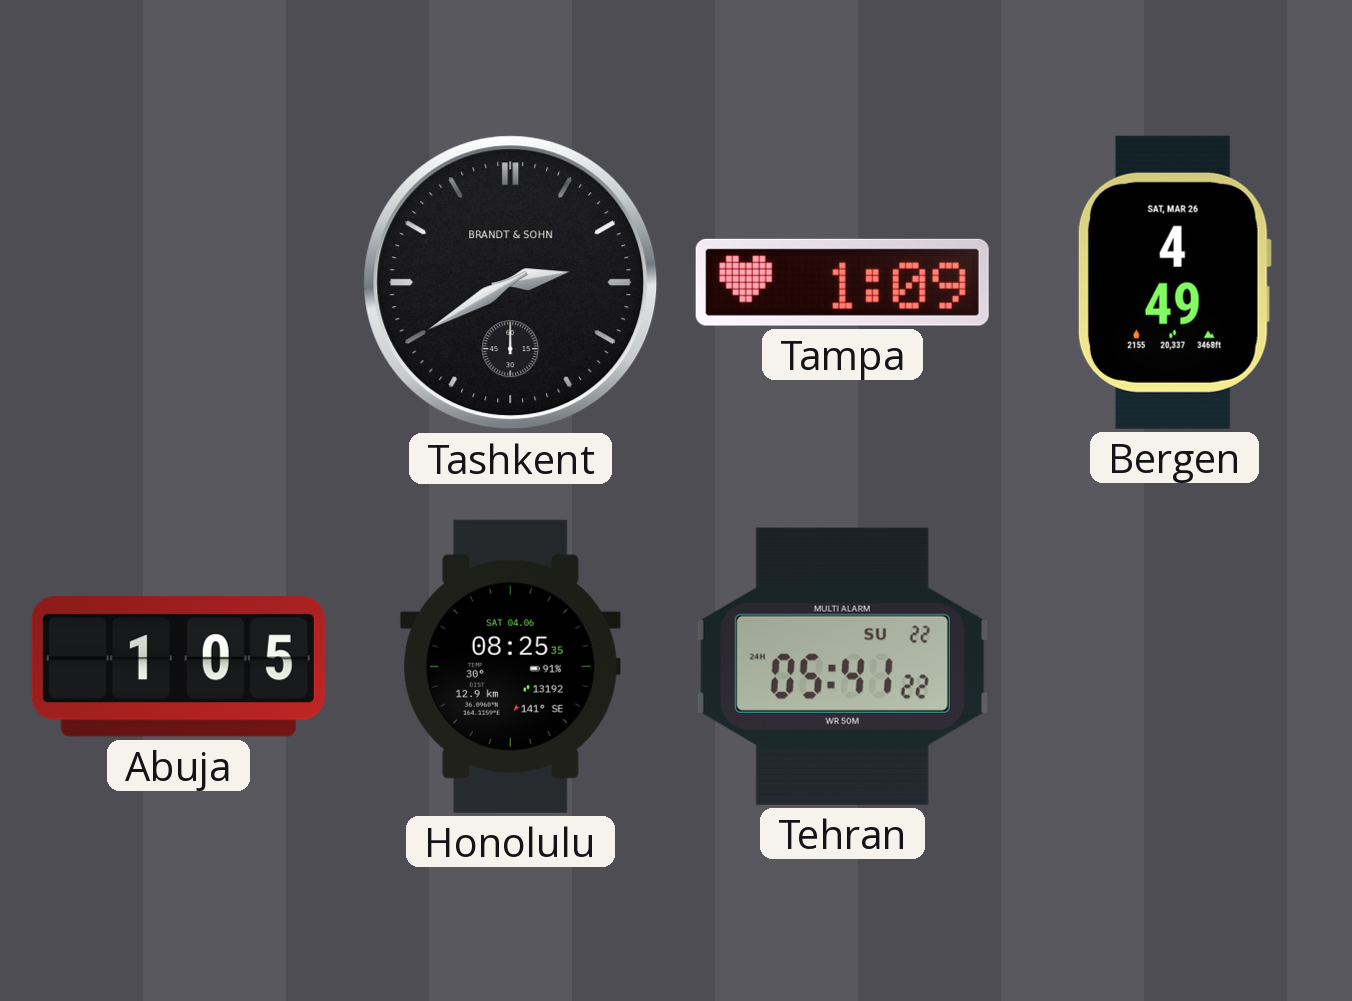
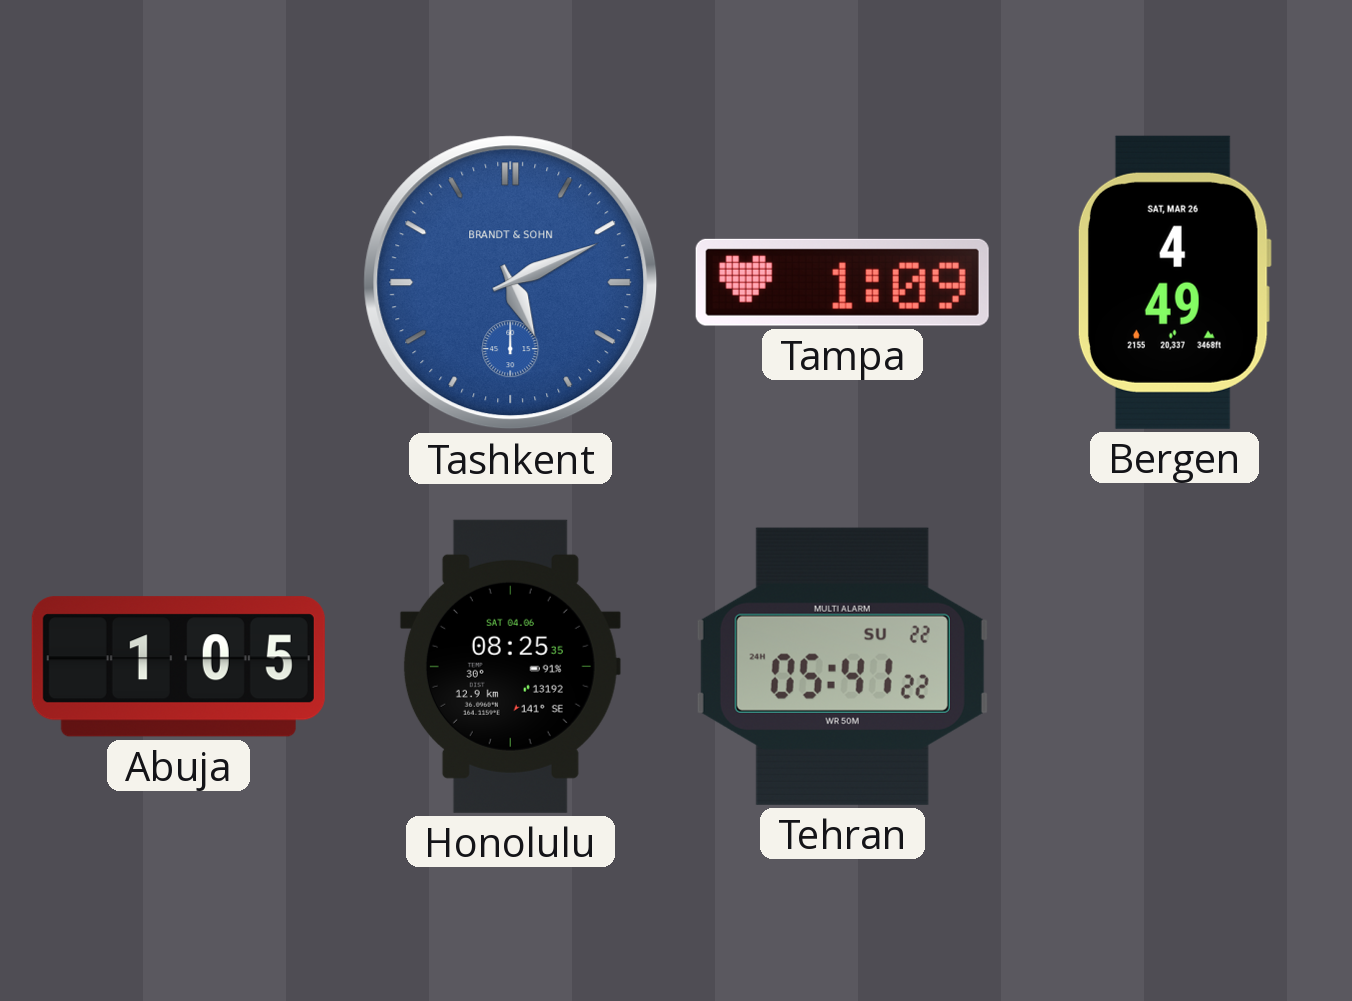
Tashkent: 2:40 -> 5:11 (511, 283)
Tashkent dial: black -> blue (511, 283)
